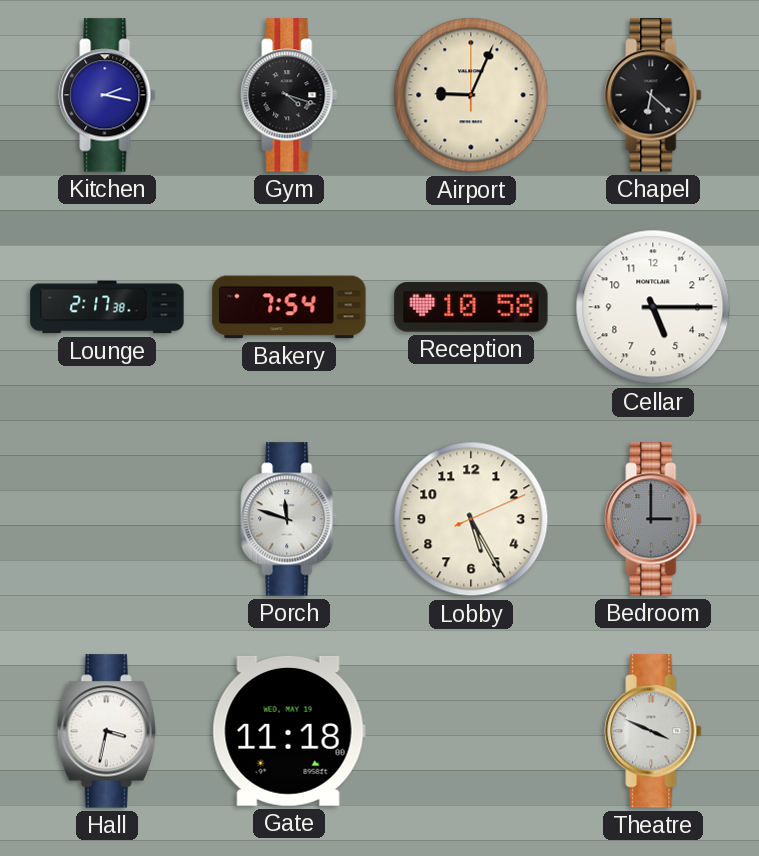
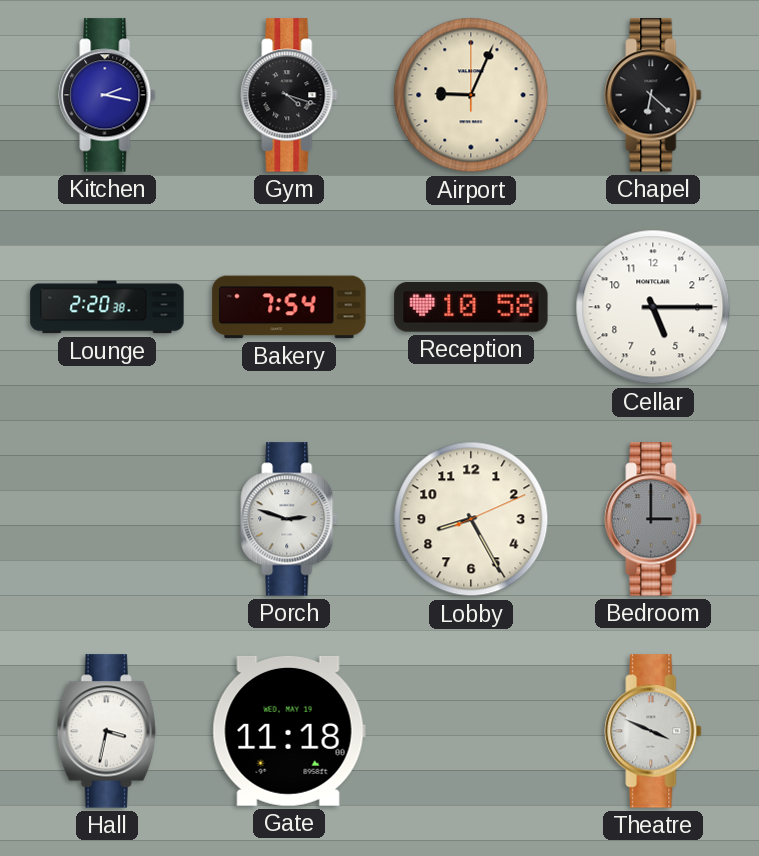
Lounge: 2:17 -> 2:20 (107, 307)
Porch: 11:48 -> 2:48 (289, 519)
Lobby: 5:25 -> 8:25 (471, 519)
